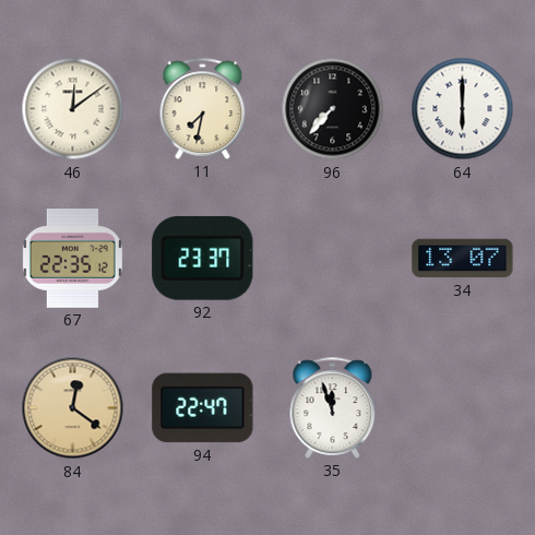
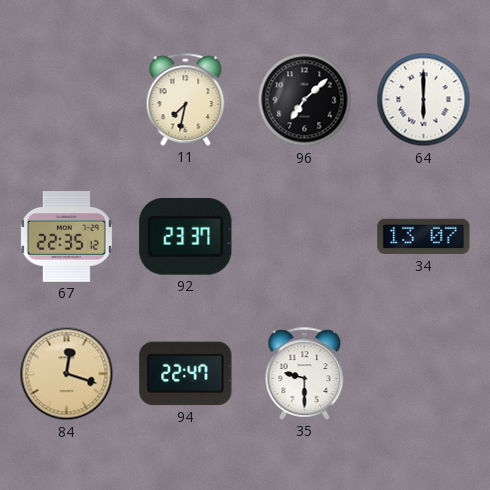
46: 12:09 -> none (73, 109)
96: 7:37 -> 7:08 (305, 100)
84: 12:21 -> 12:18 (67, 374)
35: 11:57 -> 9:30 (305, 373)
